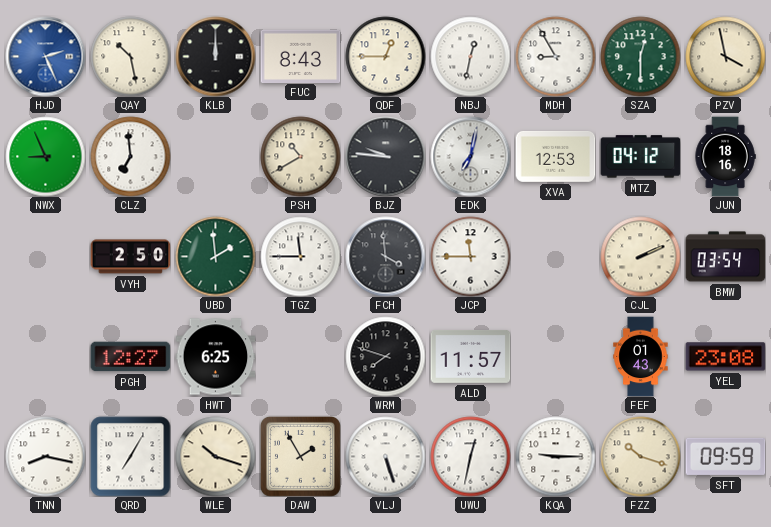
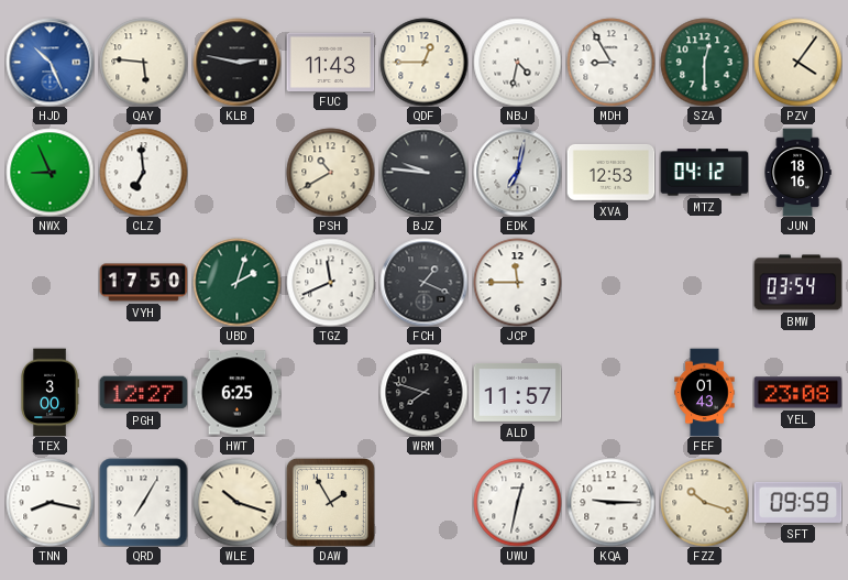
HJD: 2:26 -> 10:26 (49, 62)
QAY: 10:28 -> 5:46 (143, 62)
KLB: 12:00 -> 2:47 (236, 62)
FUC: 8:43 -> 11:43 (330, 62)
NBJ: 12:32 -> 4:32 (517, 62)
PZV: 3:58 -> 4:06 (797, 62)
VYH: 2:50 -> 17:50 (143, 283)
UBD: 1:59 -> 2:03 (236, 282)
TGZ: 11:45 -> 11:41 (330, 282)
FCH: 3:59 -> 1:19 (423, 282)
CJL: 2:11 -> none (640, 256)
TEX: none -> 3:00 (49, 392)
VLJ: 5:27 -> none (385, 456)
